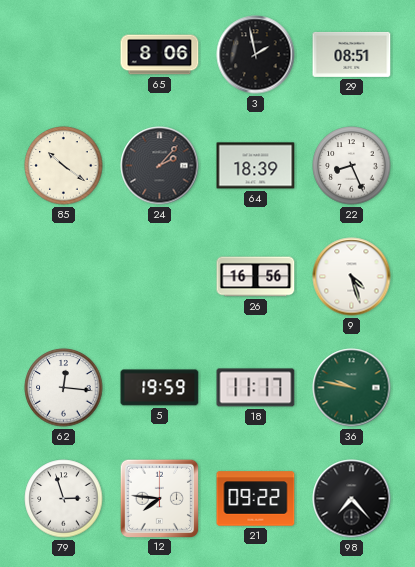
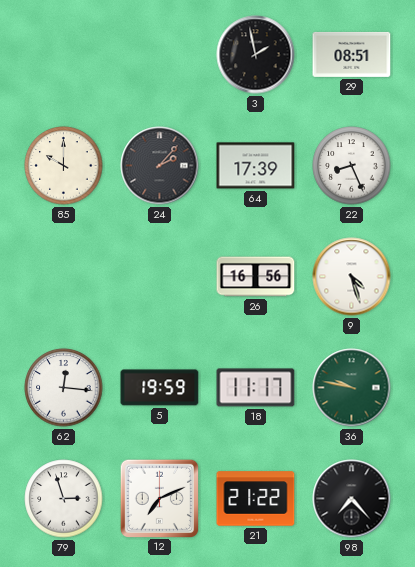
65: 8:06 -> none (160, 55)
85: 10:21 -> 10:00 (64, 166)
64: 18:39 -> 17:39 (256, 166)
12: 7:46 -> 7:11 (159, 498)
21: 09:22 -> 21:22 (256, 499)
